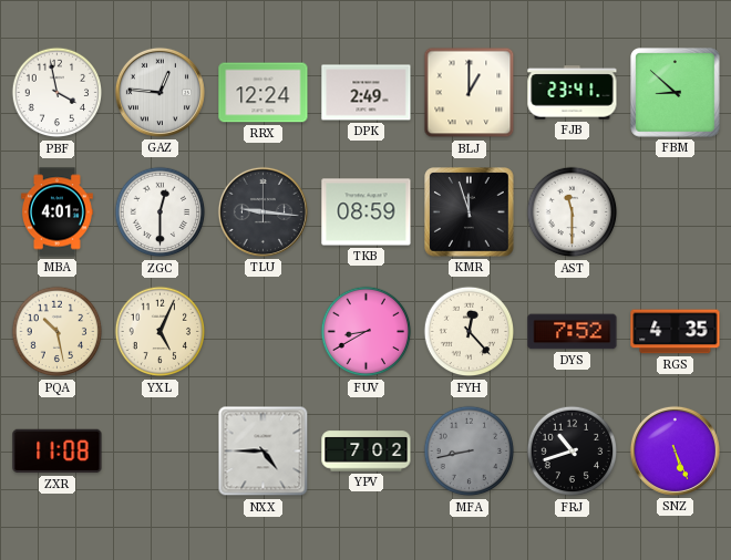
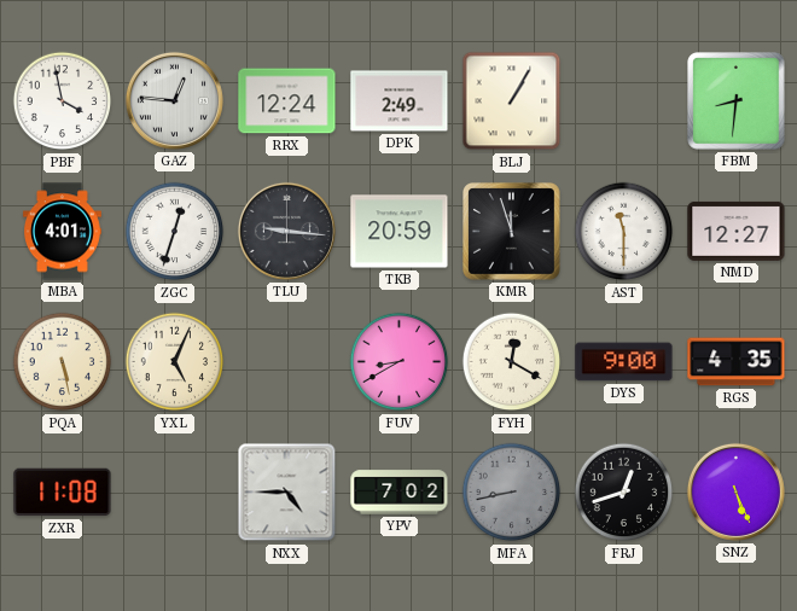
BLJ: 1:00 -> 1:05 (512, 101)
FJB: 23:41 -> none (573, 93)
FBM: 8:52 -> 8:31 (737, 101)
ZGC: 12:30 -> 12:33 (175, 232)
TKB: 08:59 -> 20:59 (400, 232)
NMD: none -> 12:27 (737, 231)
PQA: 10:28 -> 5:28 (63, 362)
FYH: 12:23 -> 12:20 (512, 362)
DYS: 7:52 -> 9:00 (624, 362)
FRJ: 10:42 -> 12:42 (624, 493)
